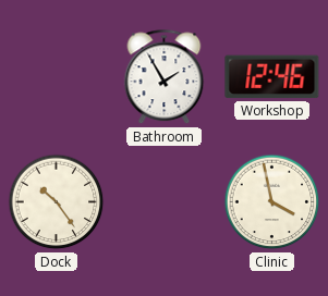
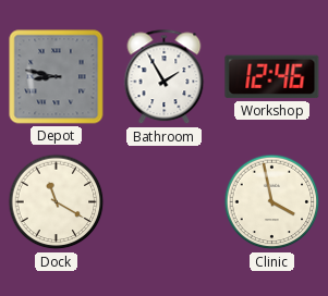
Depot: none -> 8:47 (57, 77)
Dock: 10:24 -> 11:20 (57, 202)
